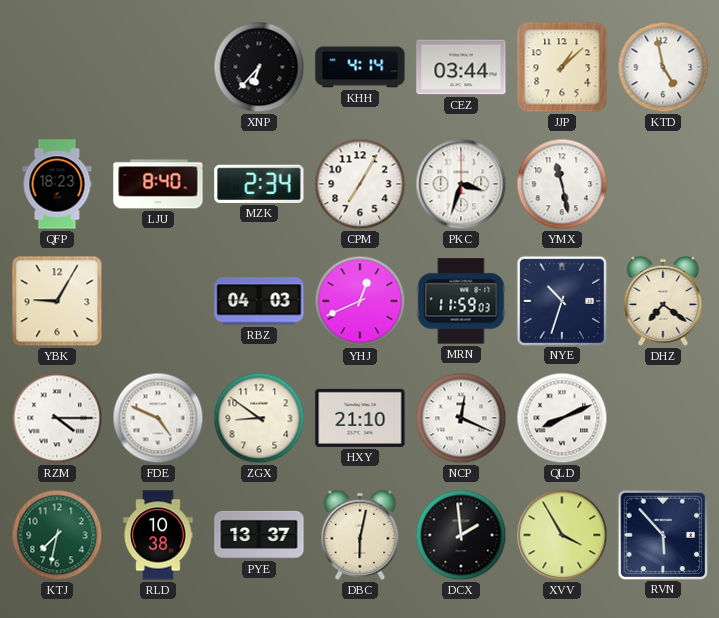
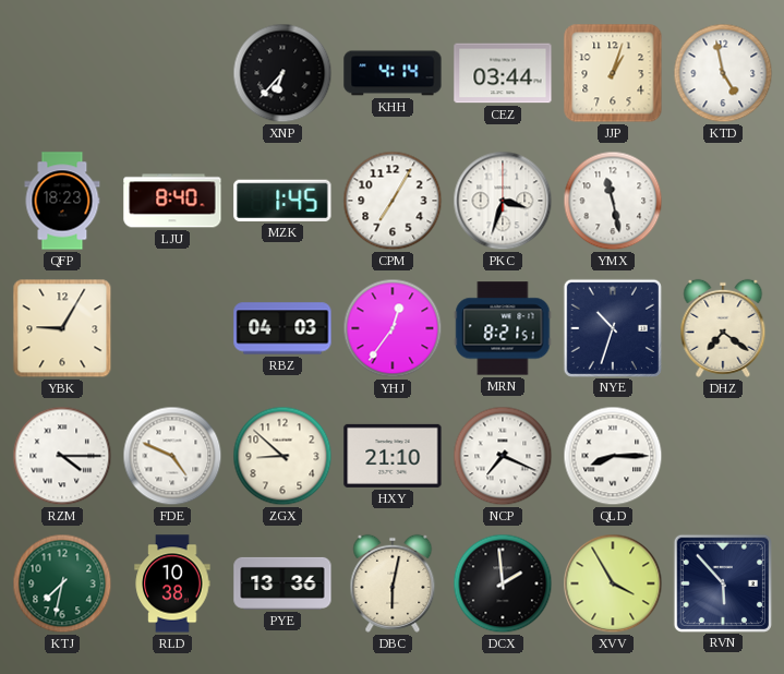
JJP: 1:08 -> 1:03 (613, 73)
MZK: 2:34 -> 1:45 (282, 201)
YHJ: 12:41 -> 12:36 (393, 328)
MRN: 11:59 -> 8:21 (503, 328)
ZGX: 8:51 -> 8:52 (282, 456)
NCP: 12:19 -> 7:19 (503, 456)
QLD: 8:11 -> 8:15 (613, 456)
PYE: 13:37 -> 13:36 (282, 583)
